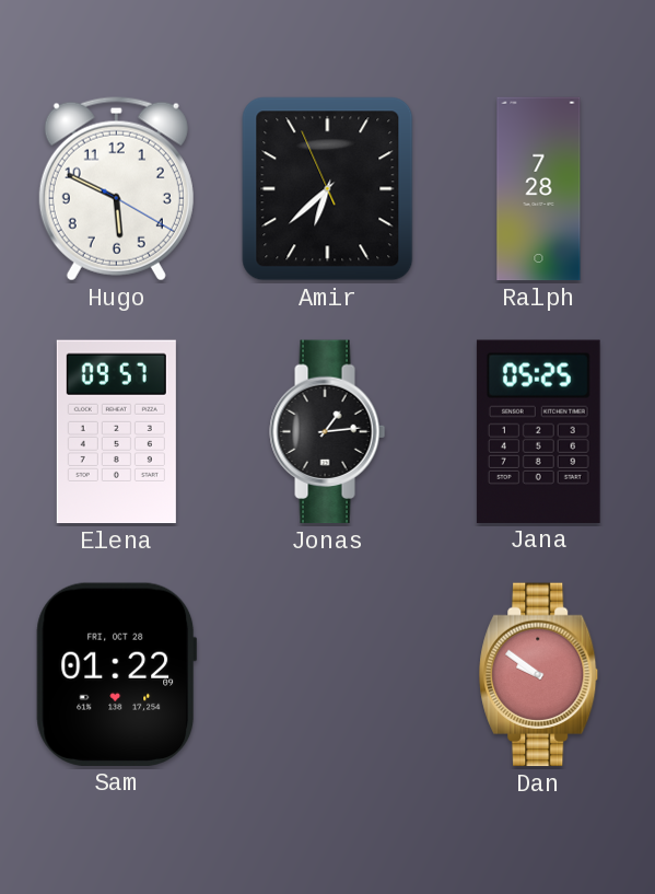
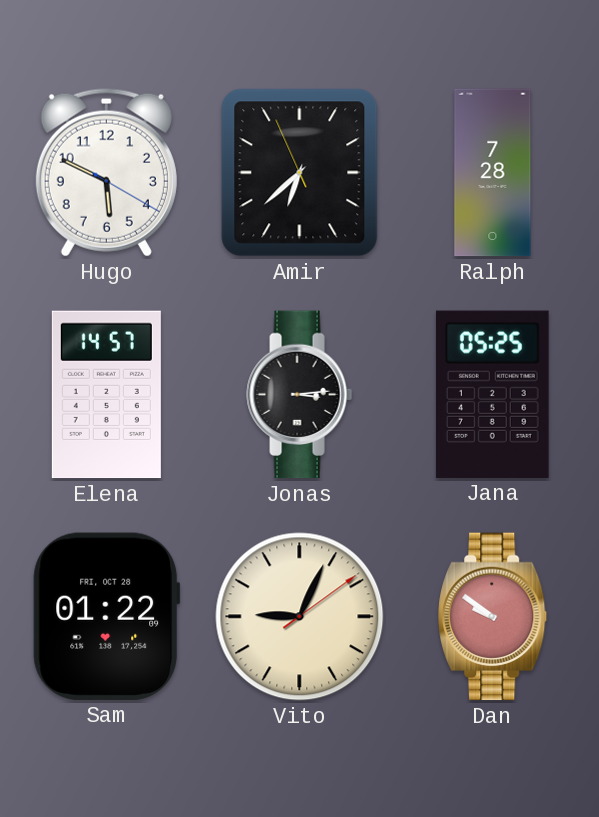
Elena: 09:57 -> 14:57 (106, 395)
Jonas: 1:14 -> 3:14 (300, 395)
Vito: none -> 9:04 (300, 617)
